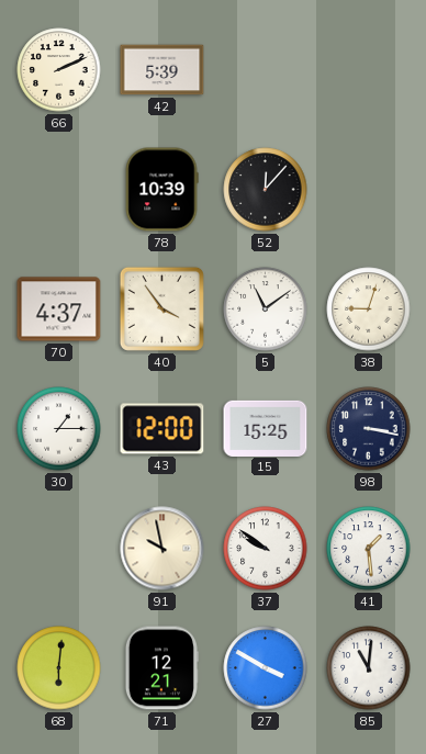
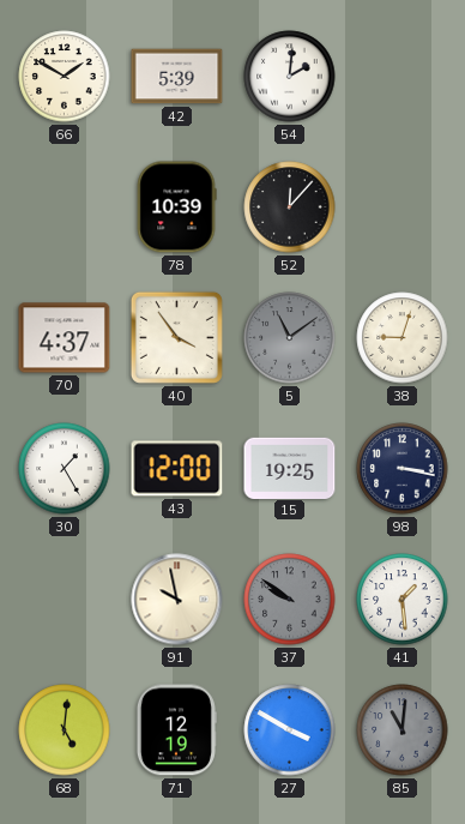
66: 2:11 -> 1:50 (65, 77)
54: none -> 2:01 (290, 77)
5 dial: white -> grey (290, 338)
30: 1:15 -> 1:25 (65, 469)
15: 15:25 -> 19:25 (290, 468)
37 dial: white -> grey (290, 600)
68: 6:01 -> 5:01 (65, 730)
71: 12:21 -> 12:19 (176, 730)
85 dial: white -> grey (403, 730)
